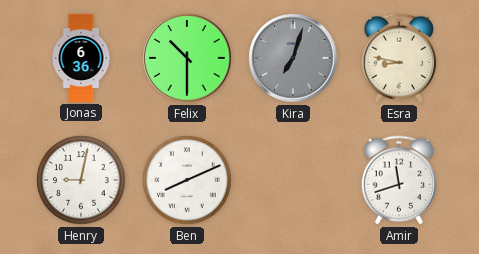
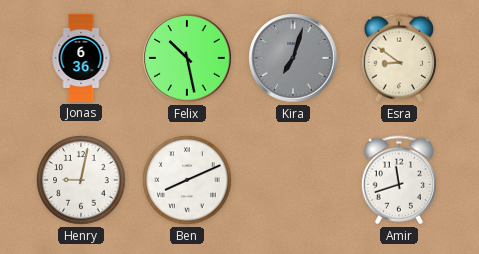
Felix: 10:30 -> 10:28 (187, 58)
Esra: 8:47 -> 8:51 (399, 58)
